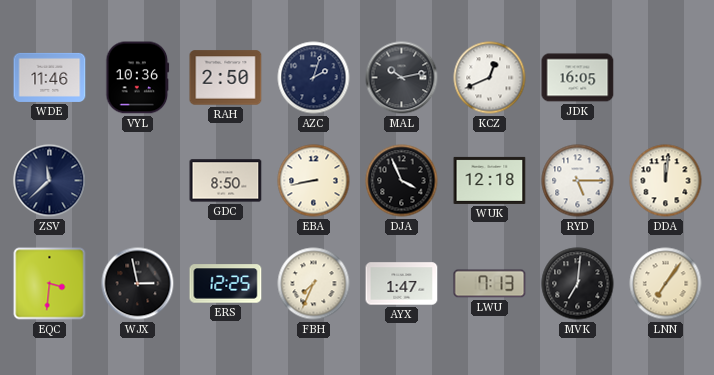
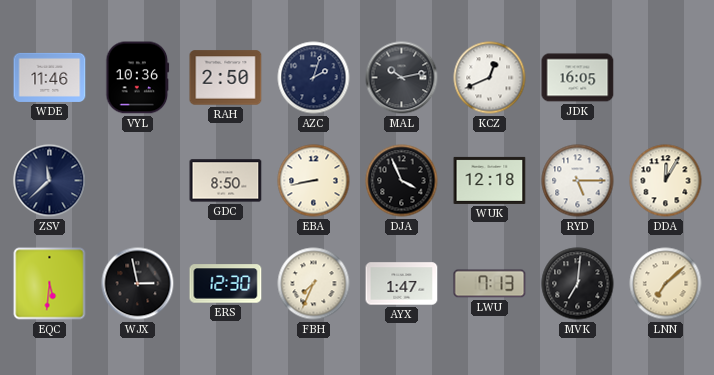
DDA: 12:01 -> 12:05 (666, 181)
EQC: 3:31 -> 5:31 (50, 284)
ERS: 12:25 -> 12:30 (226, 284)
LNN: 7:06 -> 7:08 (666, 284)
